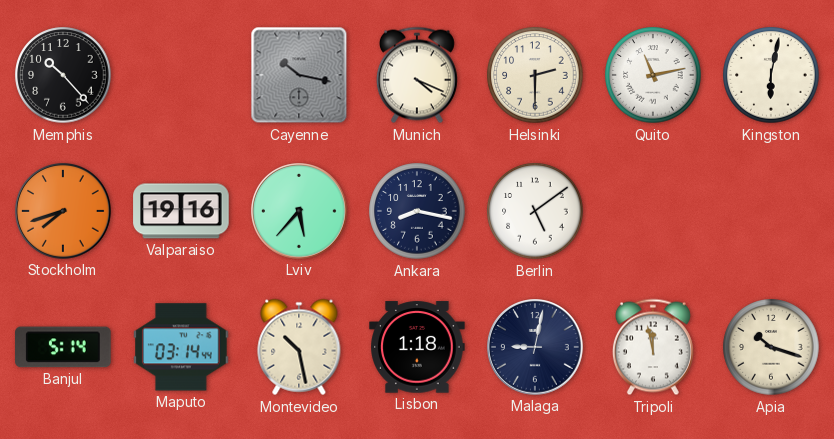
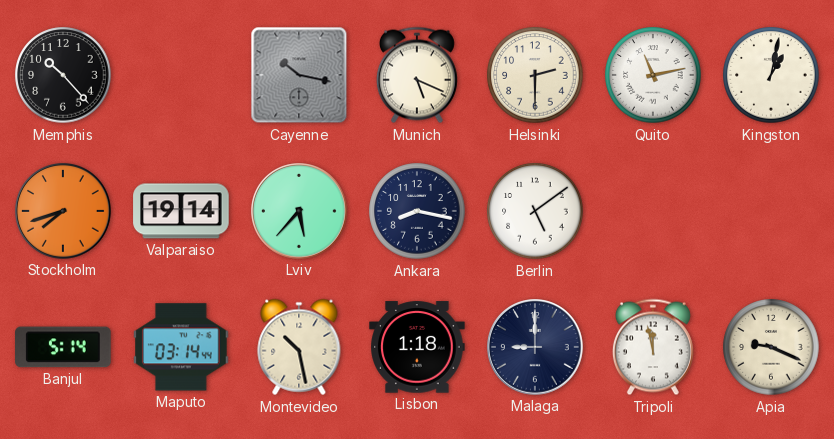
Munich: 4:19 -> 5:19 (417, 75)
Kingston: 6:02 -> 1:02 (771, 75)
Valparaiso: 19:16 -> 19:14 (181, 211)
Malaga: 9:02 -> 9:00 (536, 348)
Apia: 10:18 -> 9:19 (771, 347)
